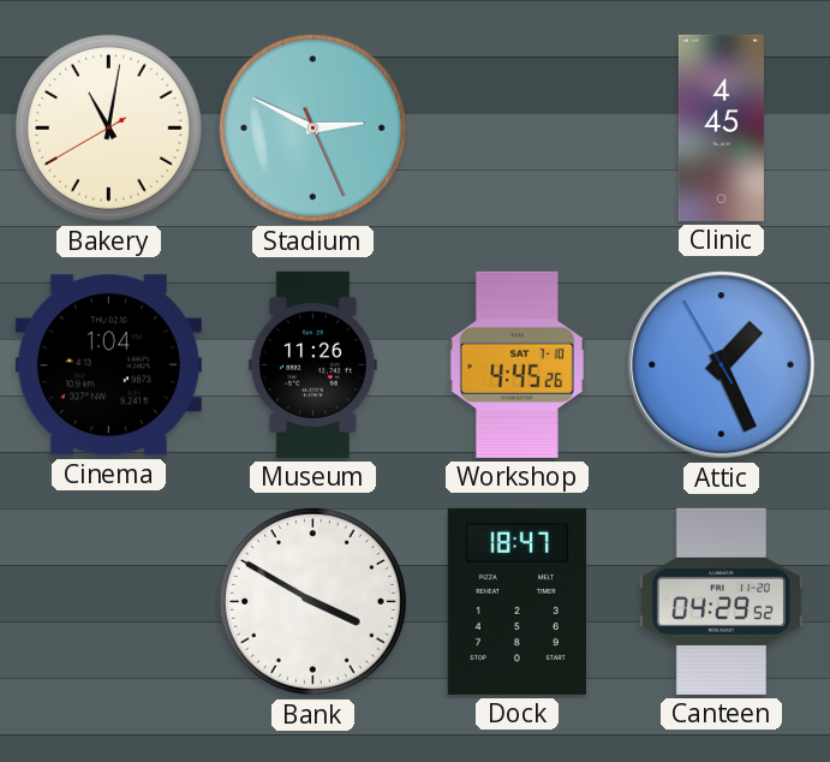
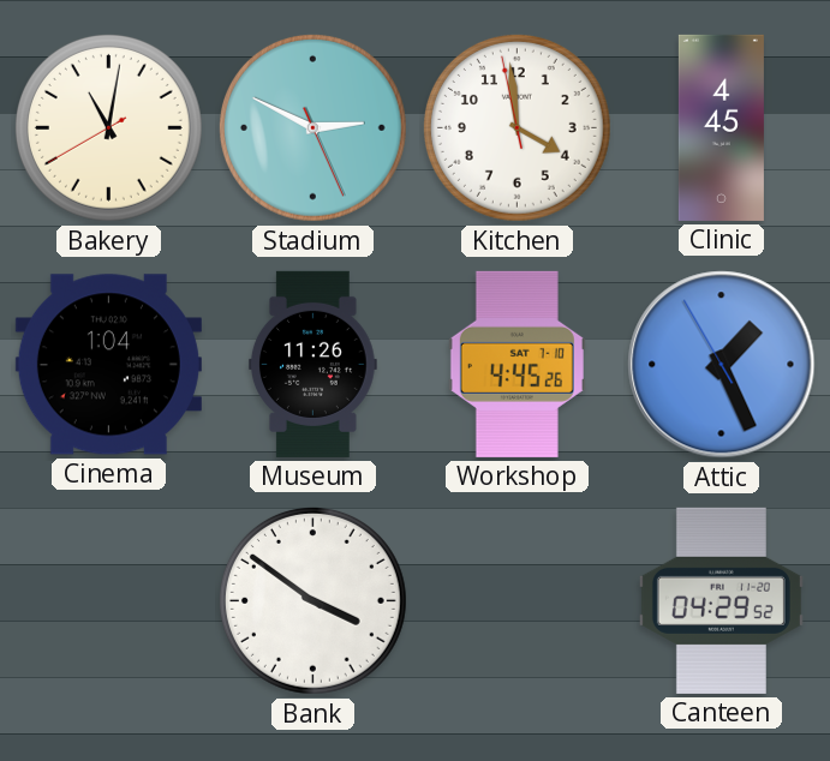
Kitchen: none -> 3:58 (516, 127)
Bank: 3:50 -> 3:51 (312, 600)
Dock: 18:47 -> none (516, 601)
